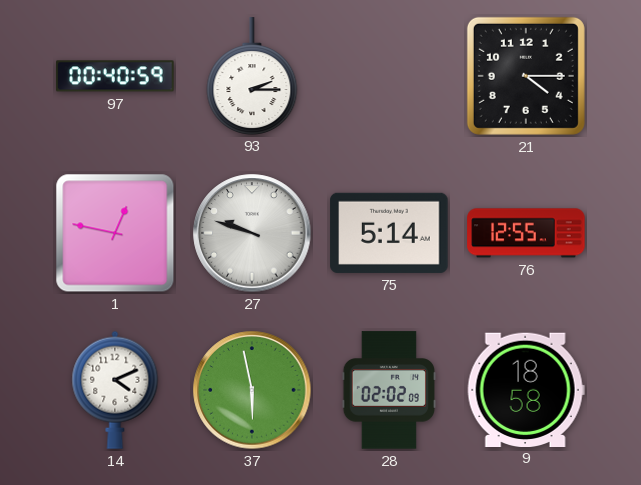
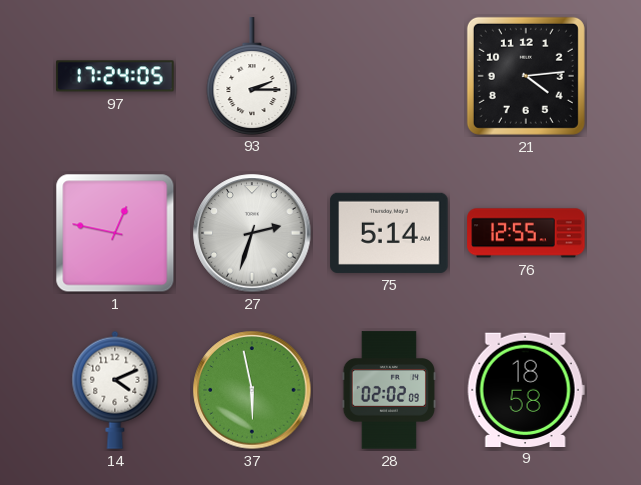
97: 00:40 -> 17:24 (115, 76)
21: 4:15 -> 4:14 (526, 76)
27: 9:48 -> 2:33 (252, 233)
